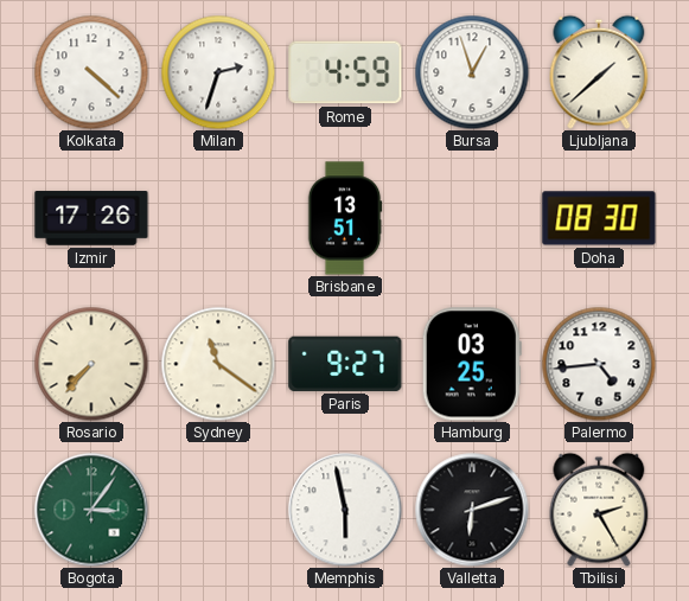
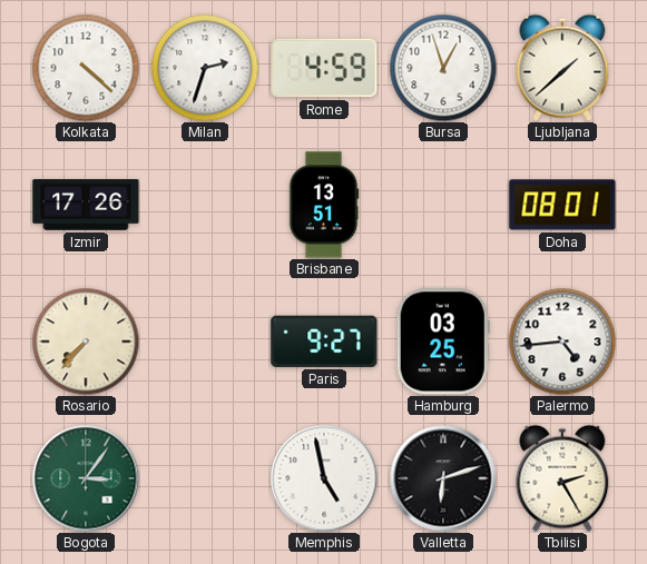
Doha: 08:30 -> 08:01 (562, 205)
Sydney: 11:21 -> none (218, 364)
Memphis: 5:58 -> 4:58 (324, 478)
